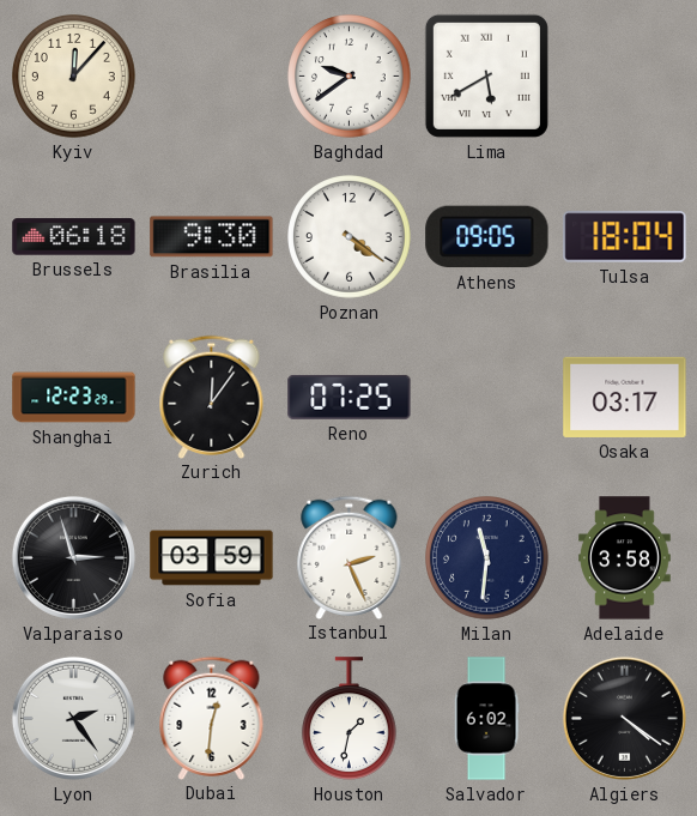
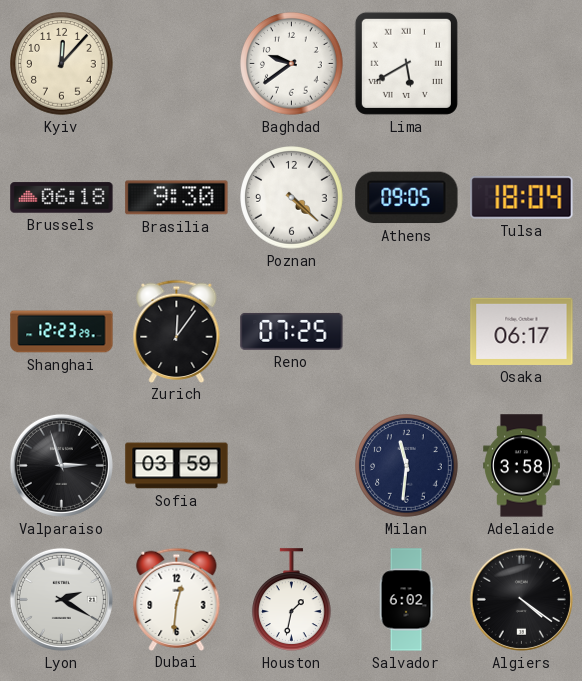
Poznan: 4:21 -> 4:22 (292, 198)
Osaka: 03:17 -> 06:17 (522, 331)
Istanbul: 2:26 -> none (350, 557)
Lyon: 2:24 -> 2:20 (61, 599)
